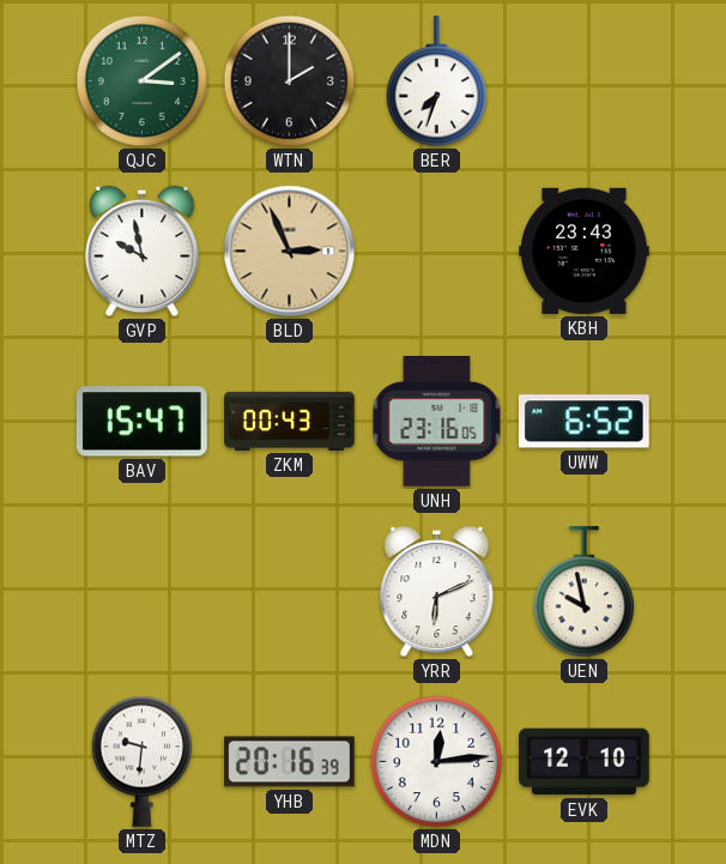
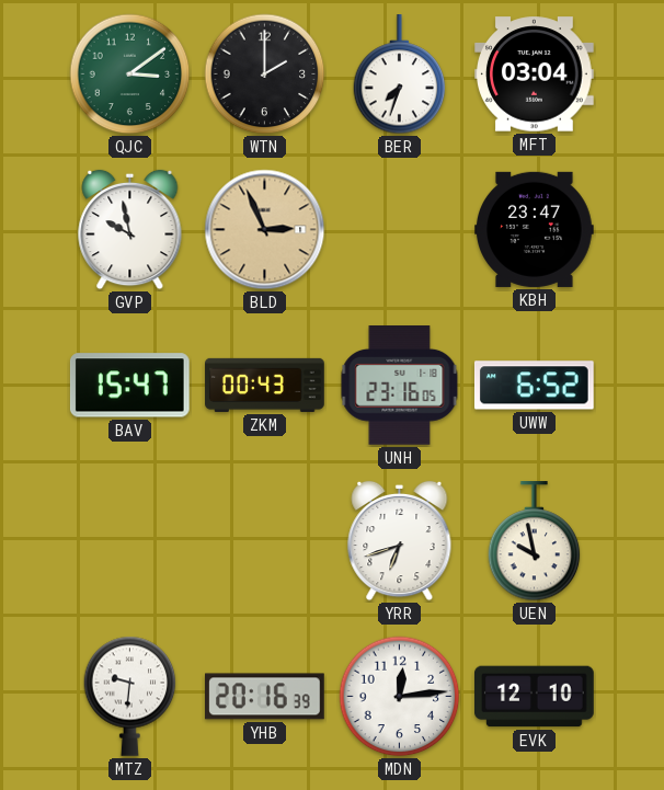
MFT: none -> 03:04 (535, 75)
KBH: 23:43 -> 23:47 (535, 229)
YRR: 6:11 -> 6:42 (400, 541)
